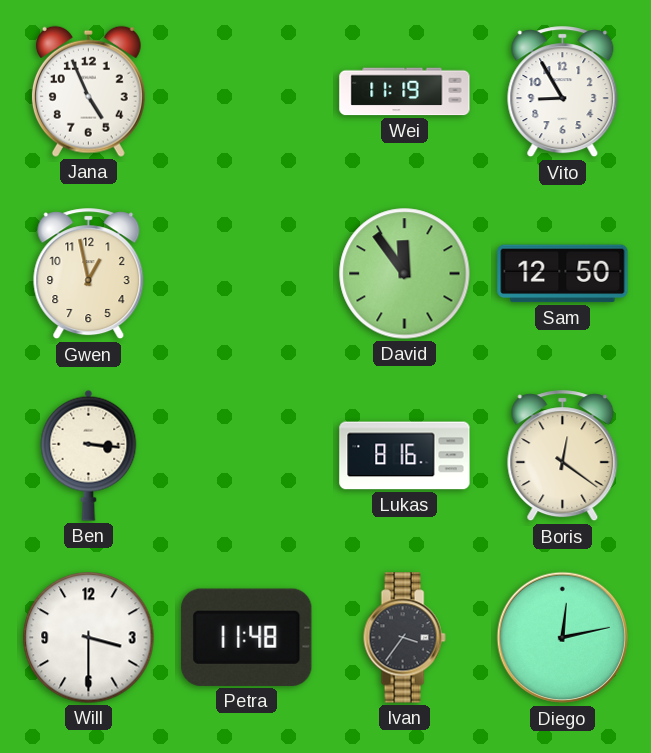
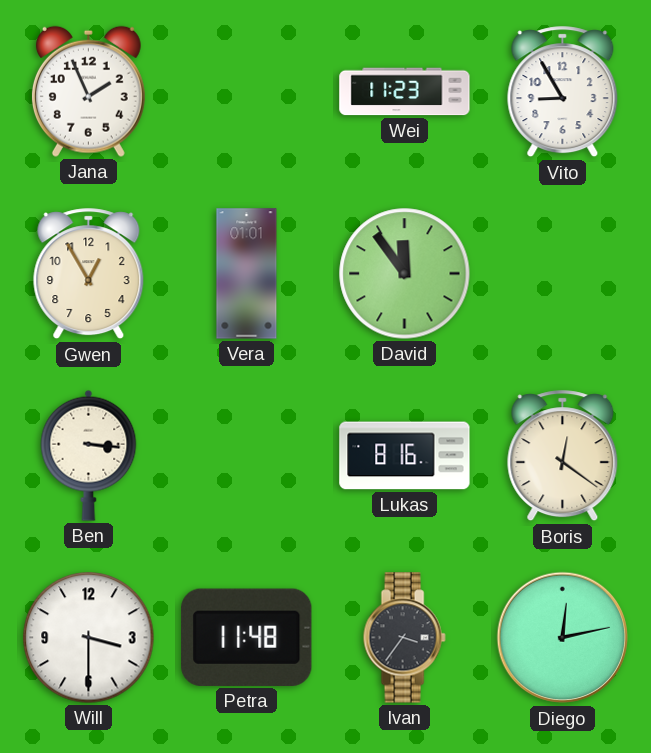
Jana: 4:56 -> 1:56 (88, 91)
Wei: 11:19 -> 11:23 (405, 92)
Gwen: 12:58 -> 12:55 (89, 274)
Vera: none -> 01:01 (247, 274)
Sam: 12:50 -> none (563, 274)
